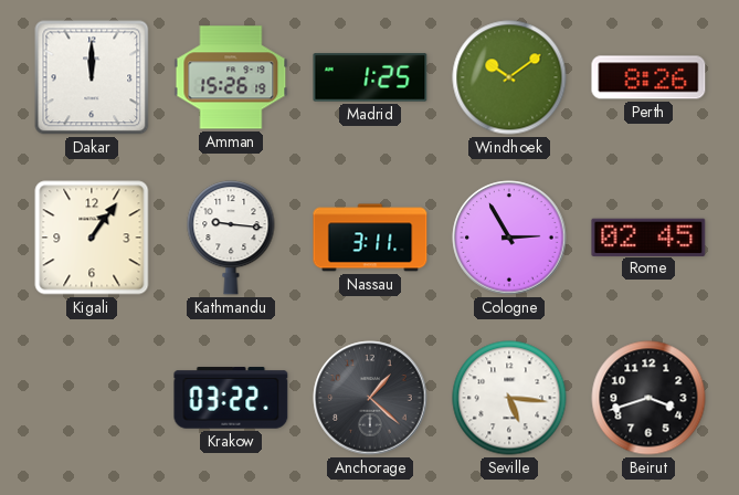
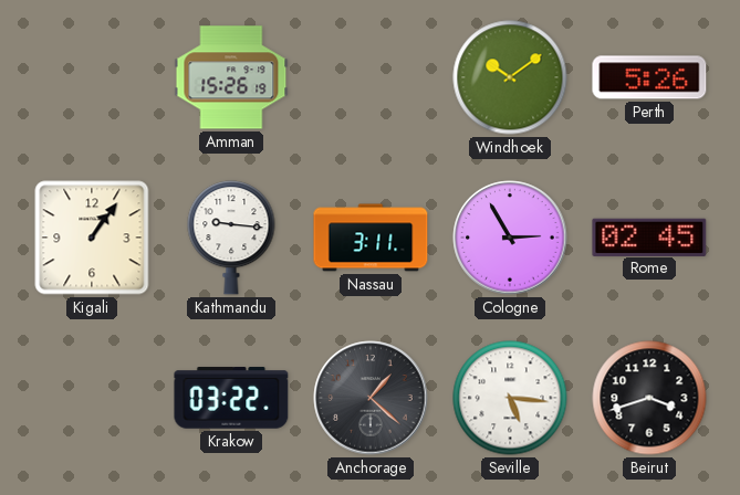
Dakar: 12:00 -> none (92, 77)
Madrid: 1:25 -> none (370, 77)
Perth: 8:26 -> 5:26 (649, 77)
